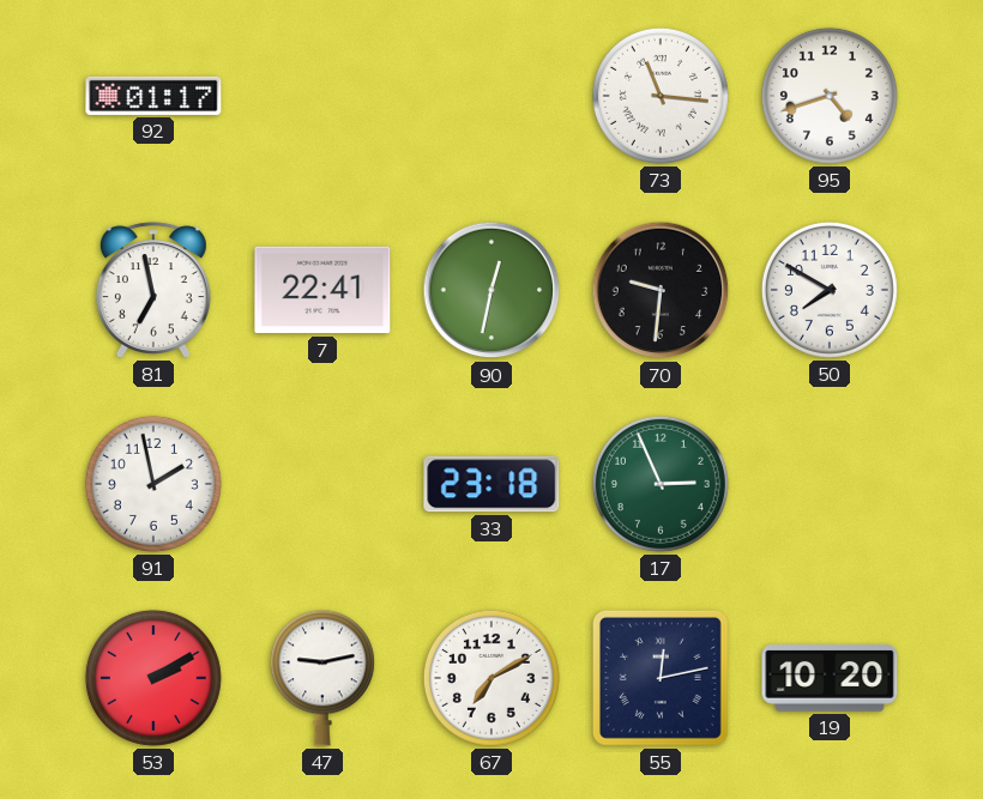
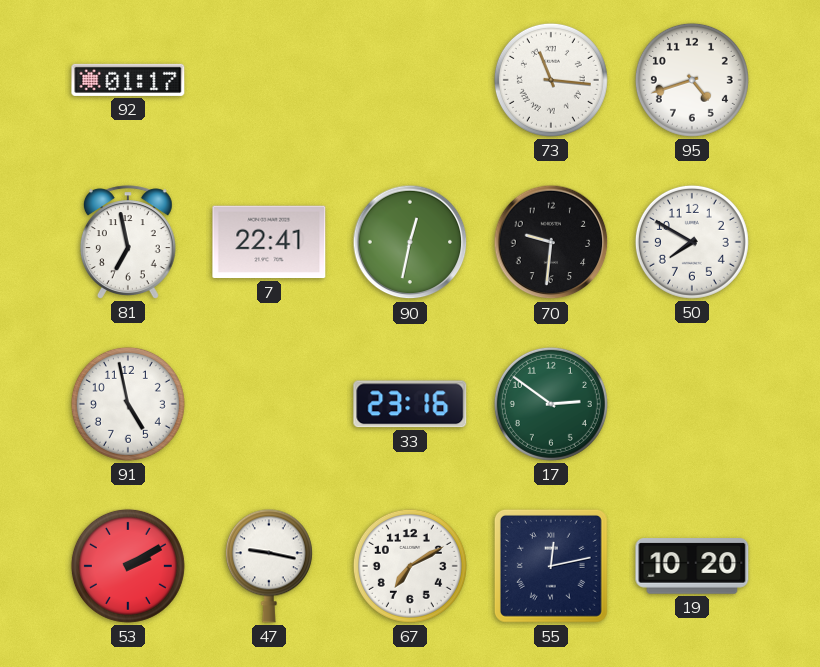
91: 1:58 -> 4:58 (128, 404)
33: 23:18 -> 23:16 (410, 404)
17: 2:56 -> 2:51 (551, 404)
47: 9:13 -> 9:17 (269, 566)
